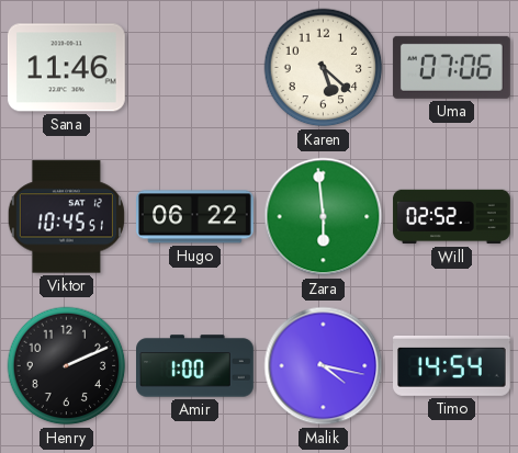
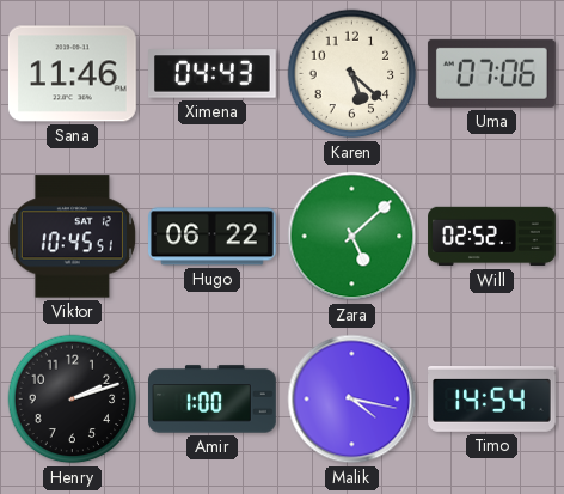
Ximena: none -> 04:43 (213, 74)
Zara: 5:59 -> 5:08 (352, 237)
Henry: 2:11 -> 2:12 (73, 400)
